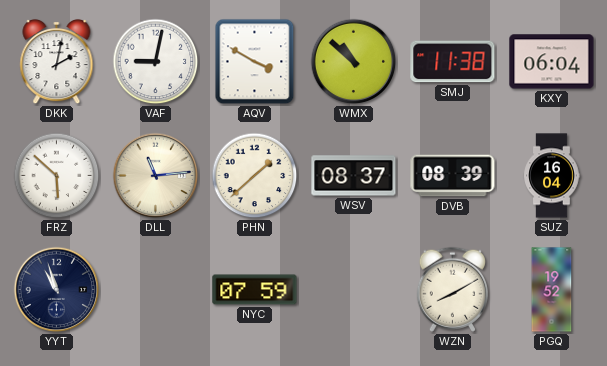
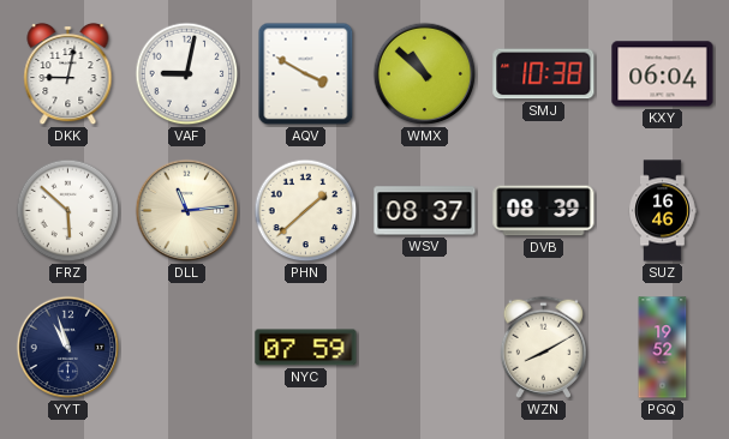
DKK: 2:02 -> 9:02 (68, 74)
SMJ: 11:38 -> 10:38 (544, 74)
SUZ: 16:04 -> 16:46 (663, 211)
